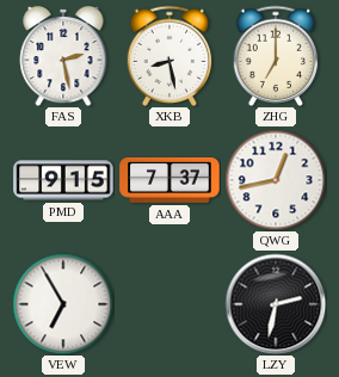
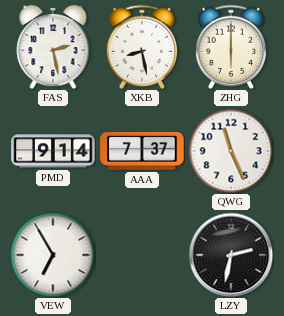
ZHG: 7:00 -> 6:00 (231, 46)
PMD: 9:15 -> 9:14 (53, 151)
QWG: 12:43 -> 11:26 (231, 151)
